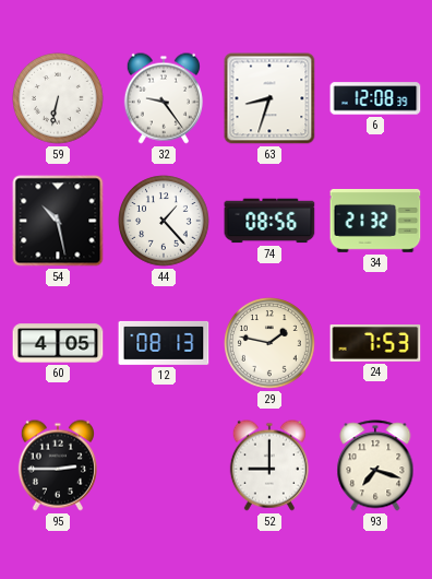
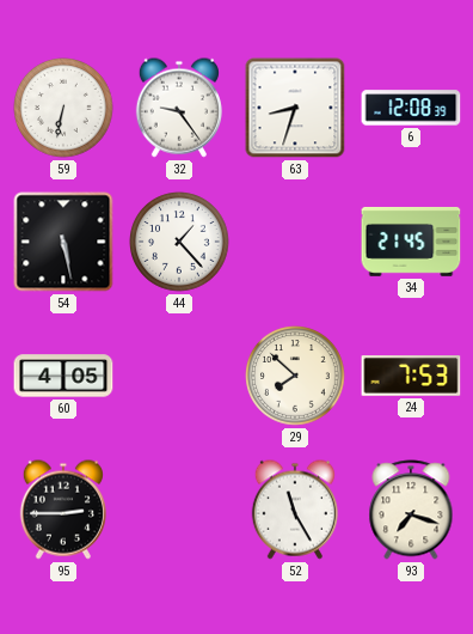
54: 10:28 -> 5:28 (63, 242)
74: 08:56 -> none (269, 221)
34: 21:32 -> 21:45 (411, 242)
12: 08:13 -> none (164, 343)
29: 1:47 -> 7:52 (295, 376)
52: 9:00 -> 11:25 (295, 510)
